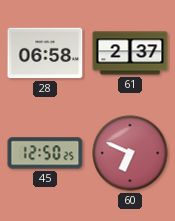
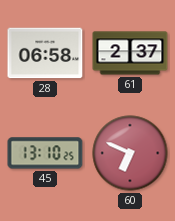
45: 12:50 -> 13:10 (45, 153)
